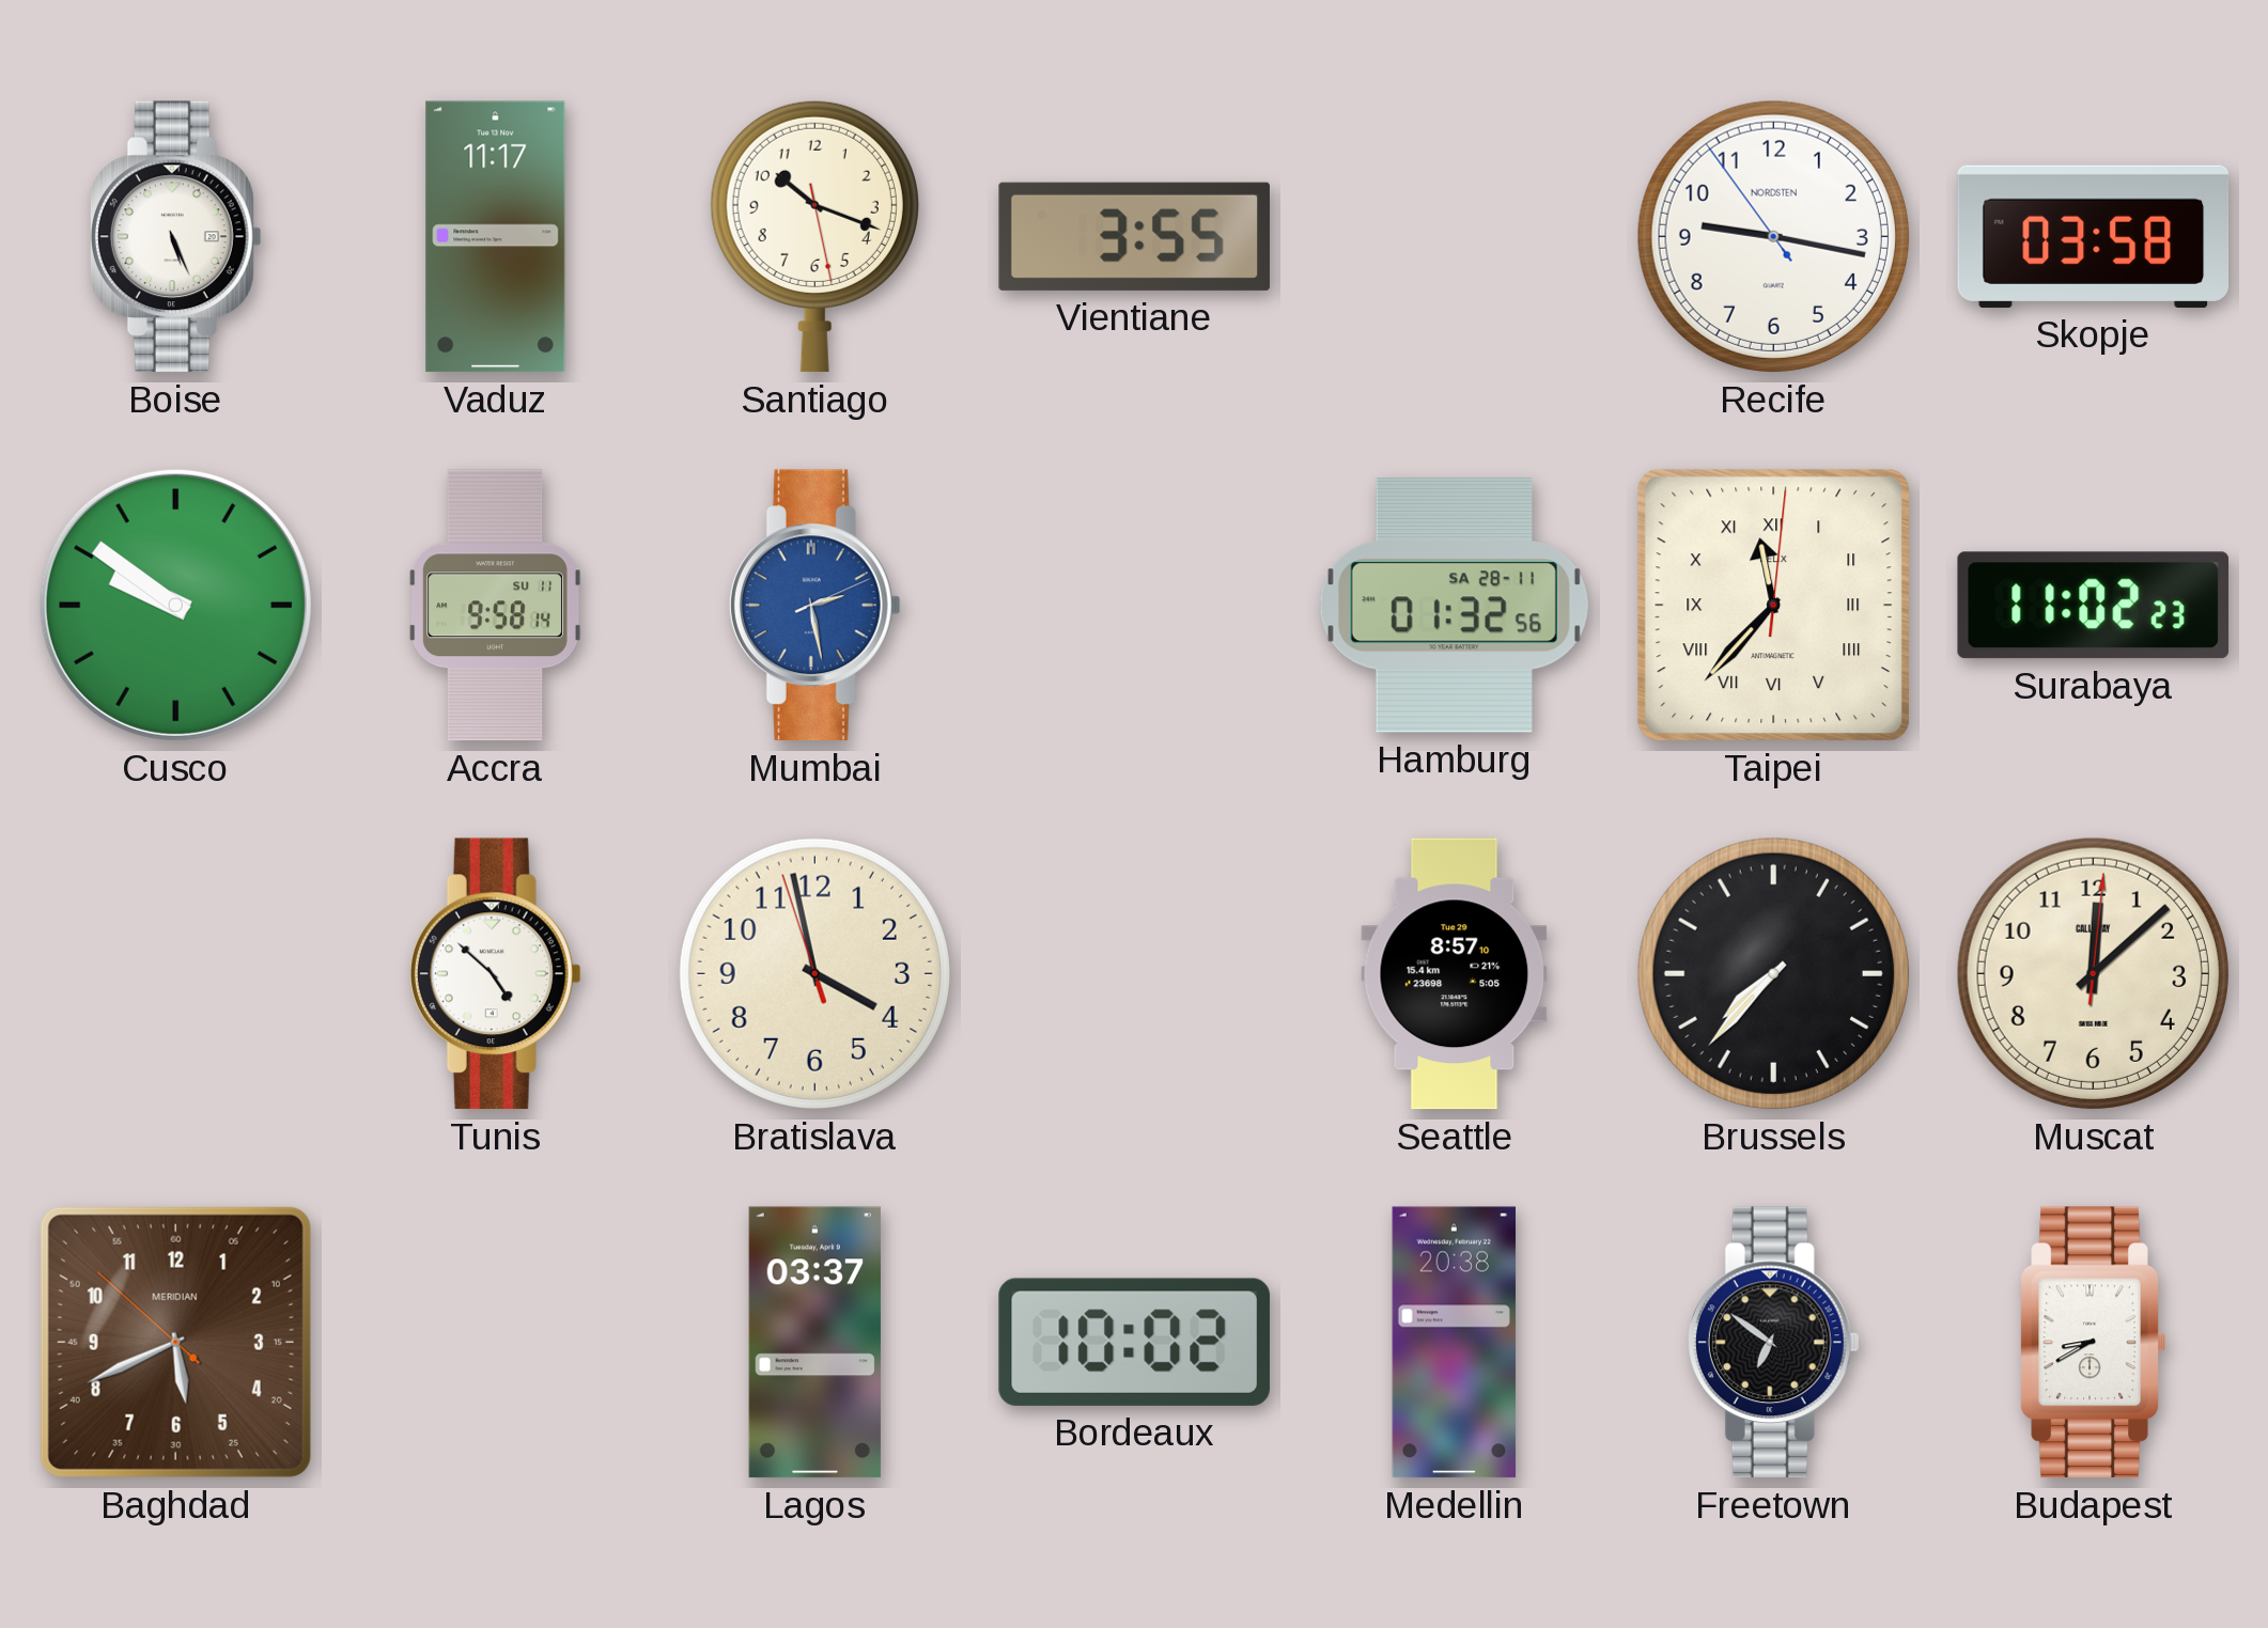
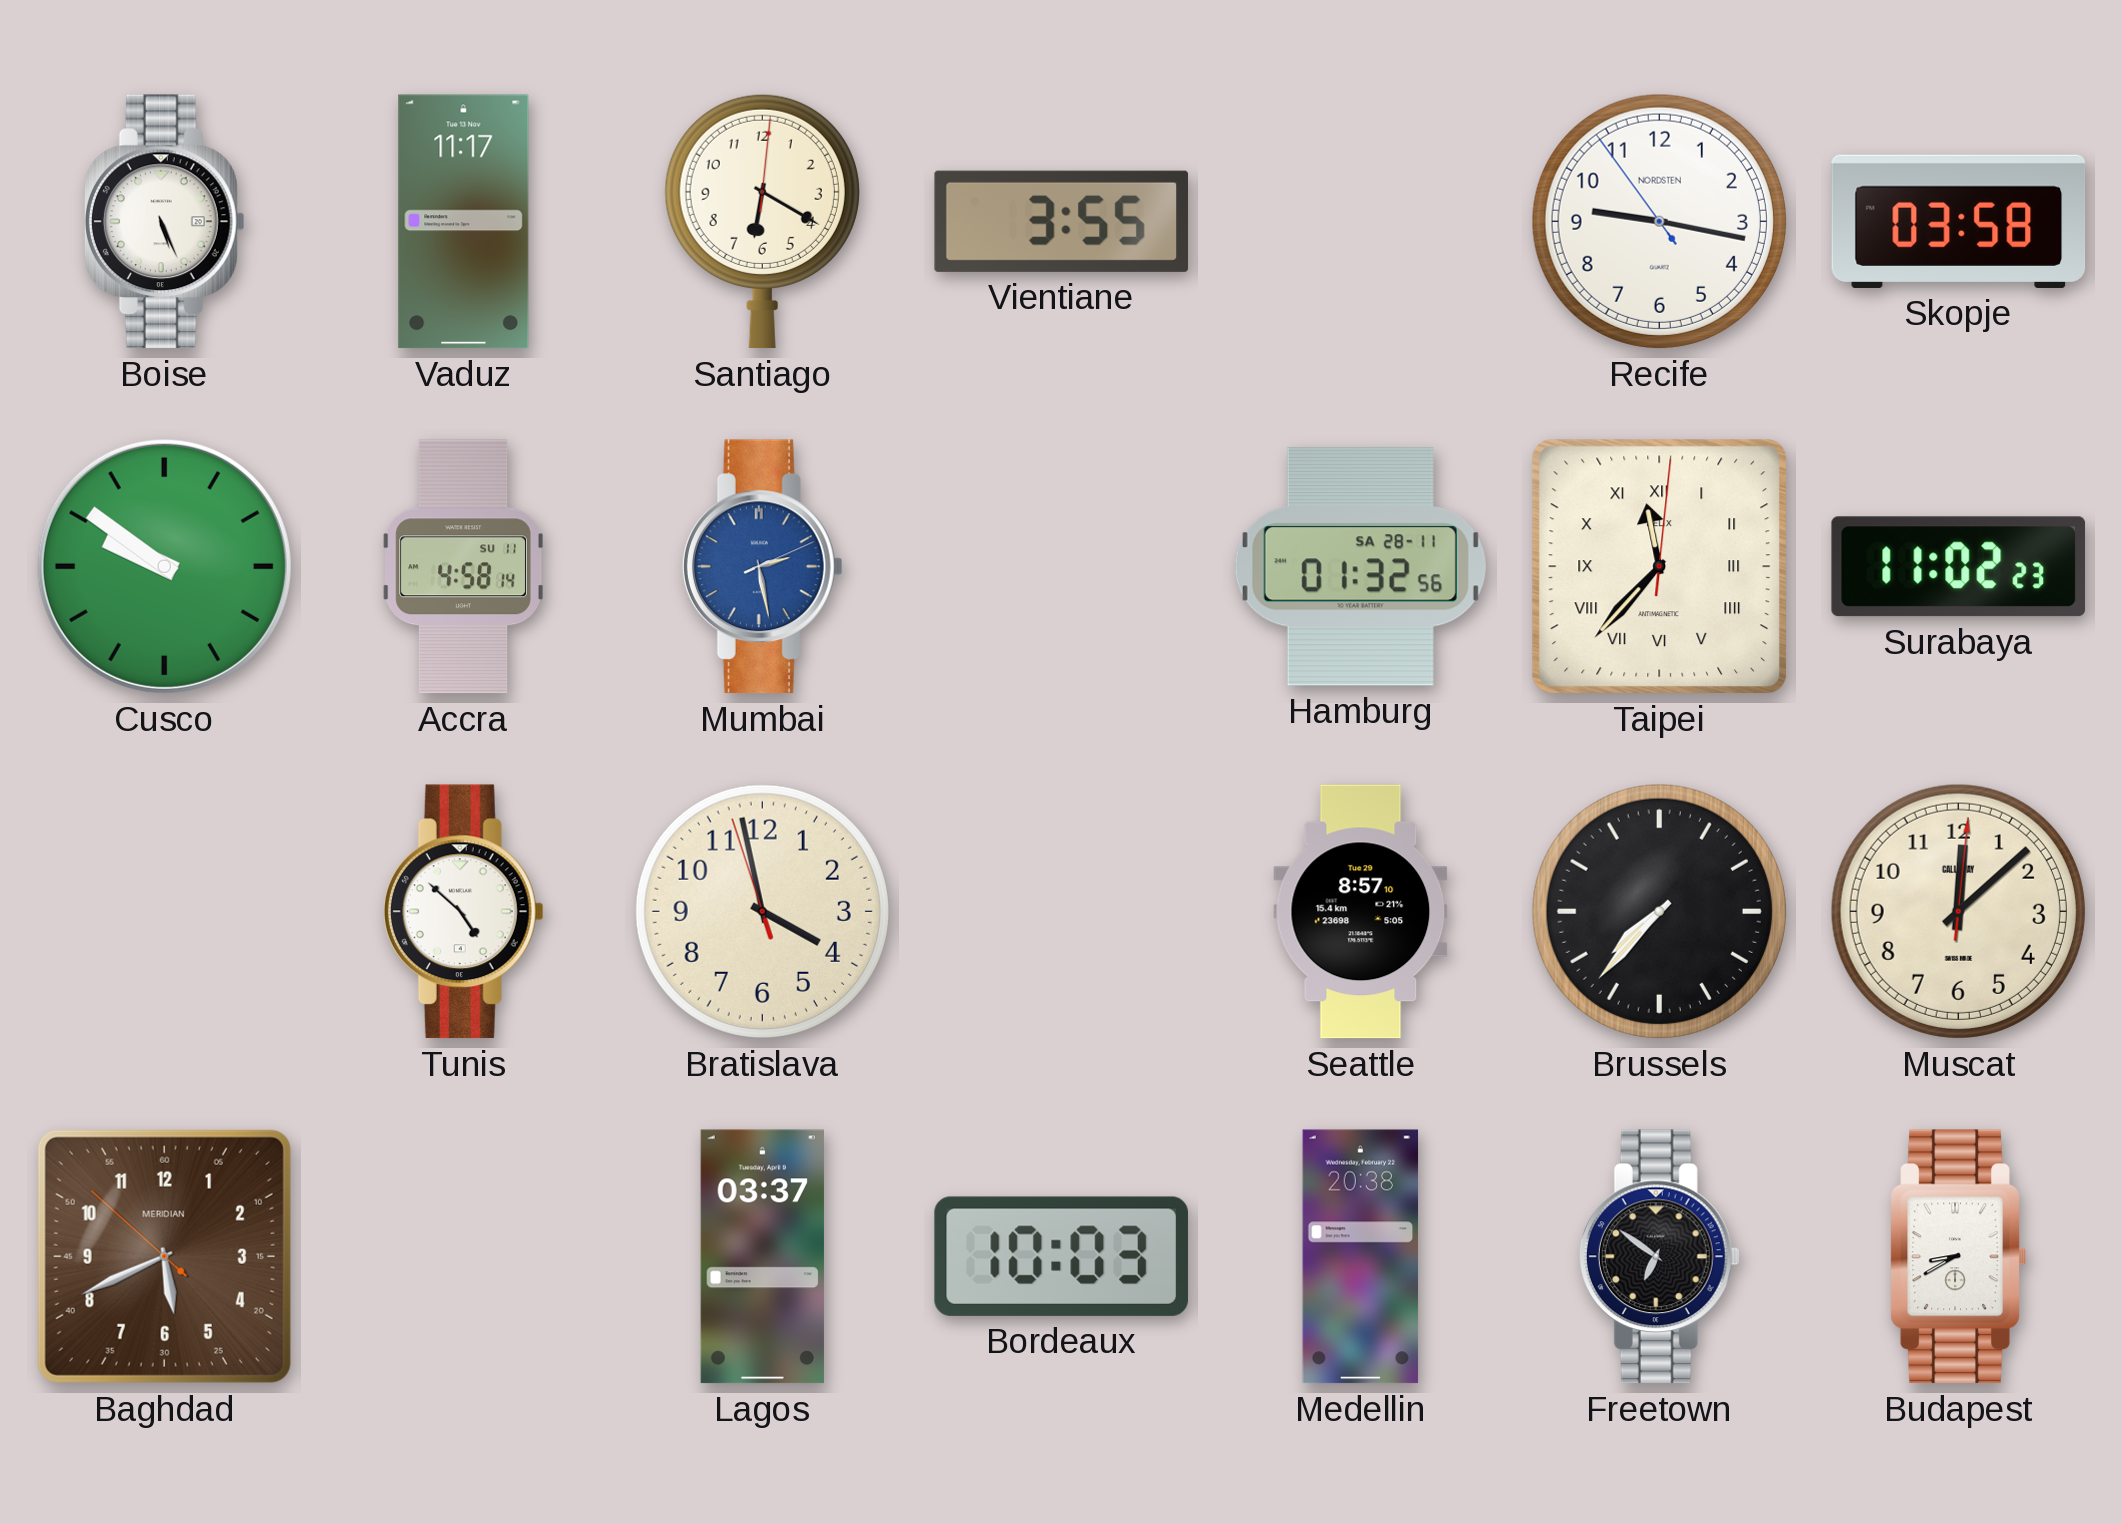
Santiago: 10:18 -> 6:20 (762, 221)
Accra: 9:58 -> 4:58 (464, 567)
Bordeaux: 10:02 -> 10:03 (1061, 1256)
